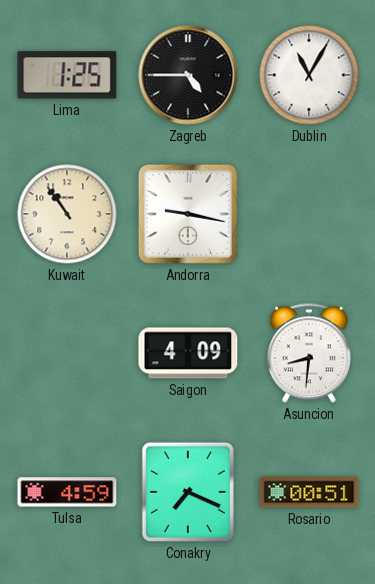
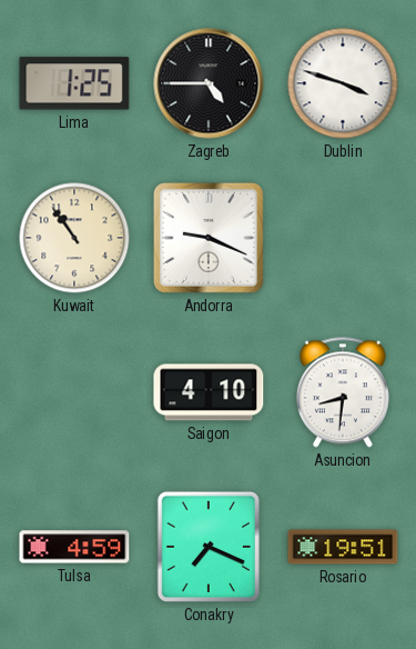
Dublin: 11:05 -> 3:48 (343, 83)
Andorra: 9:17 -> 9:19 (209, 238)
Saigon: 4:09 -> 4:10 (209, 392)
Rosario: 00:51 -> 19:51 (343, 547)
